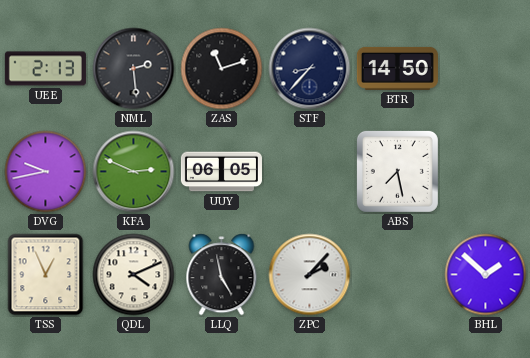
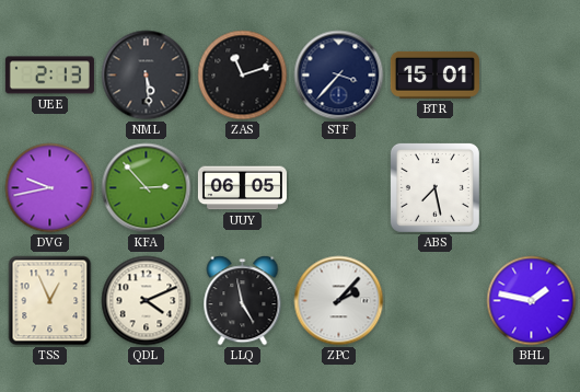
NML: 2:29 -> 5:29 (147, 76)
STF: 8:37 -> 3:37 (339, 76)
BTR: 14:50 -> 15:01 (434, 74)
KFA: 2:49 -> 2:53 (147, 188)
BHL: 1:52 -> 1:47 (532, 301)
